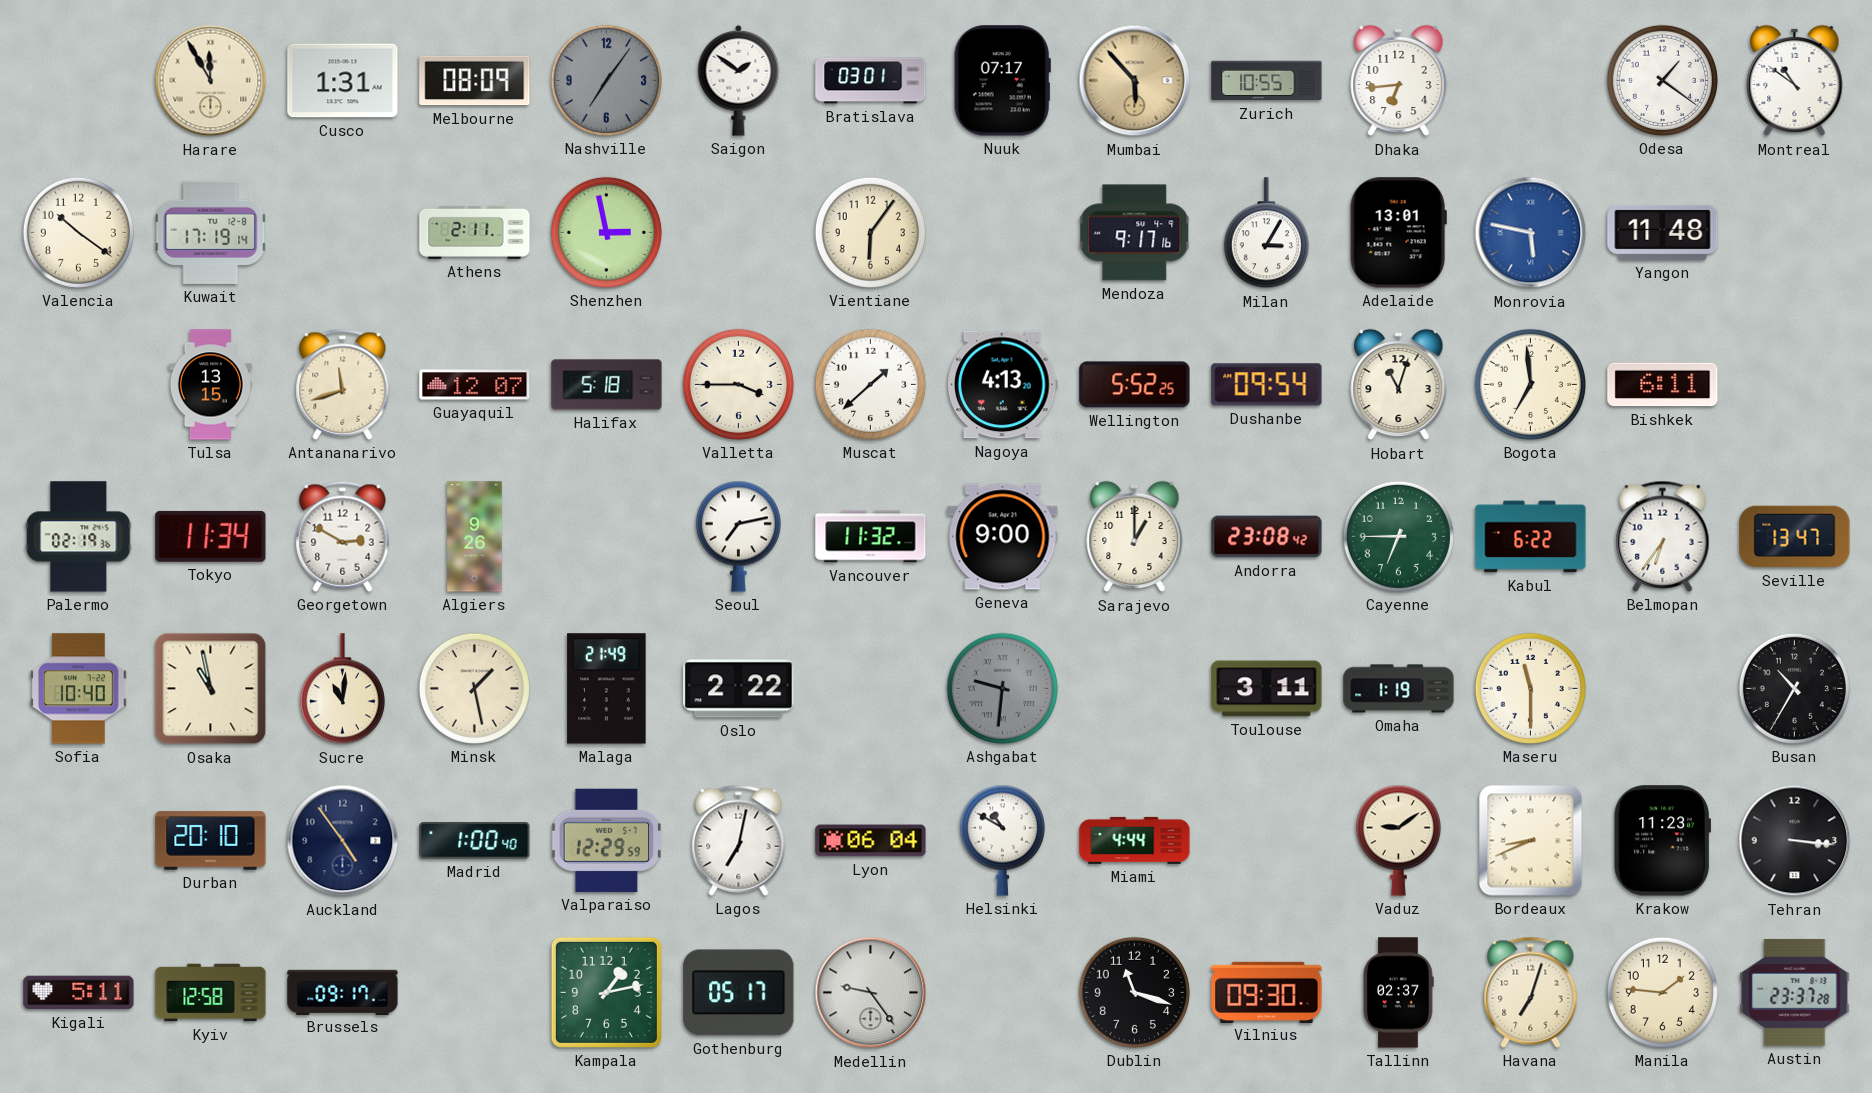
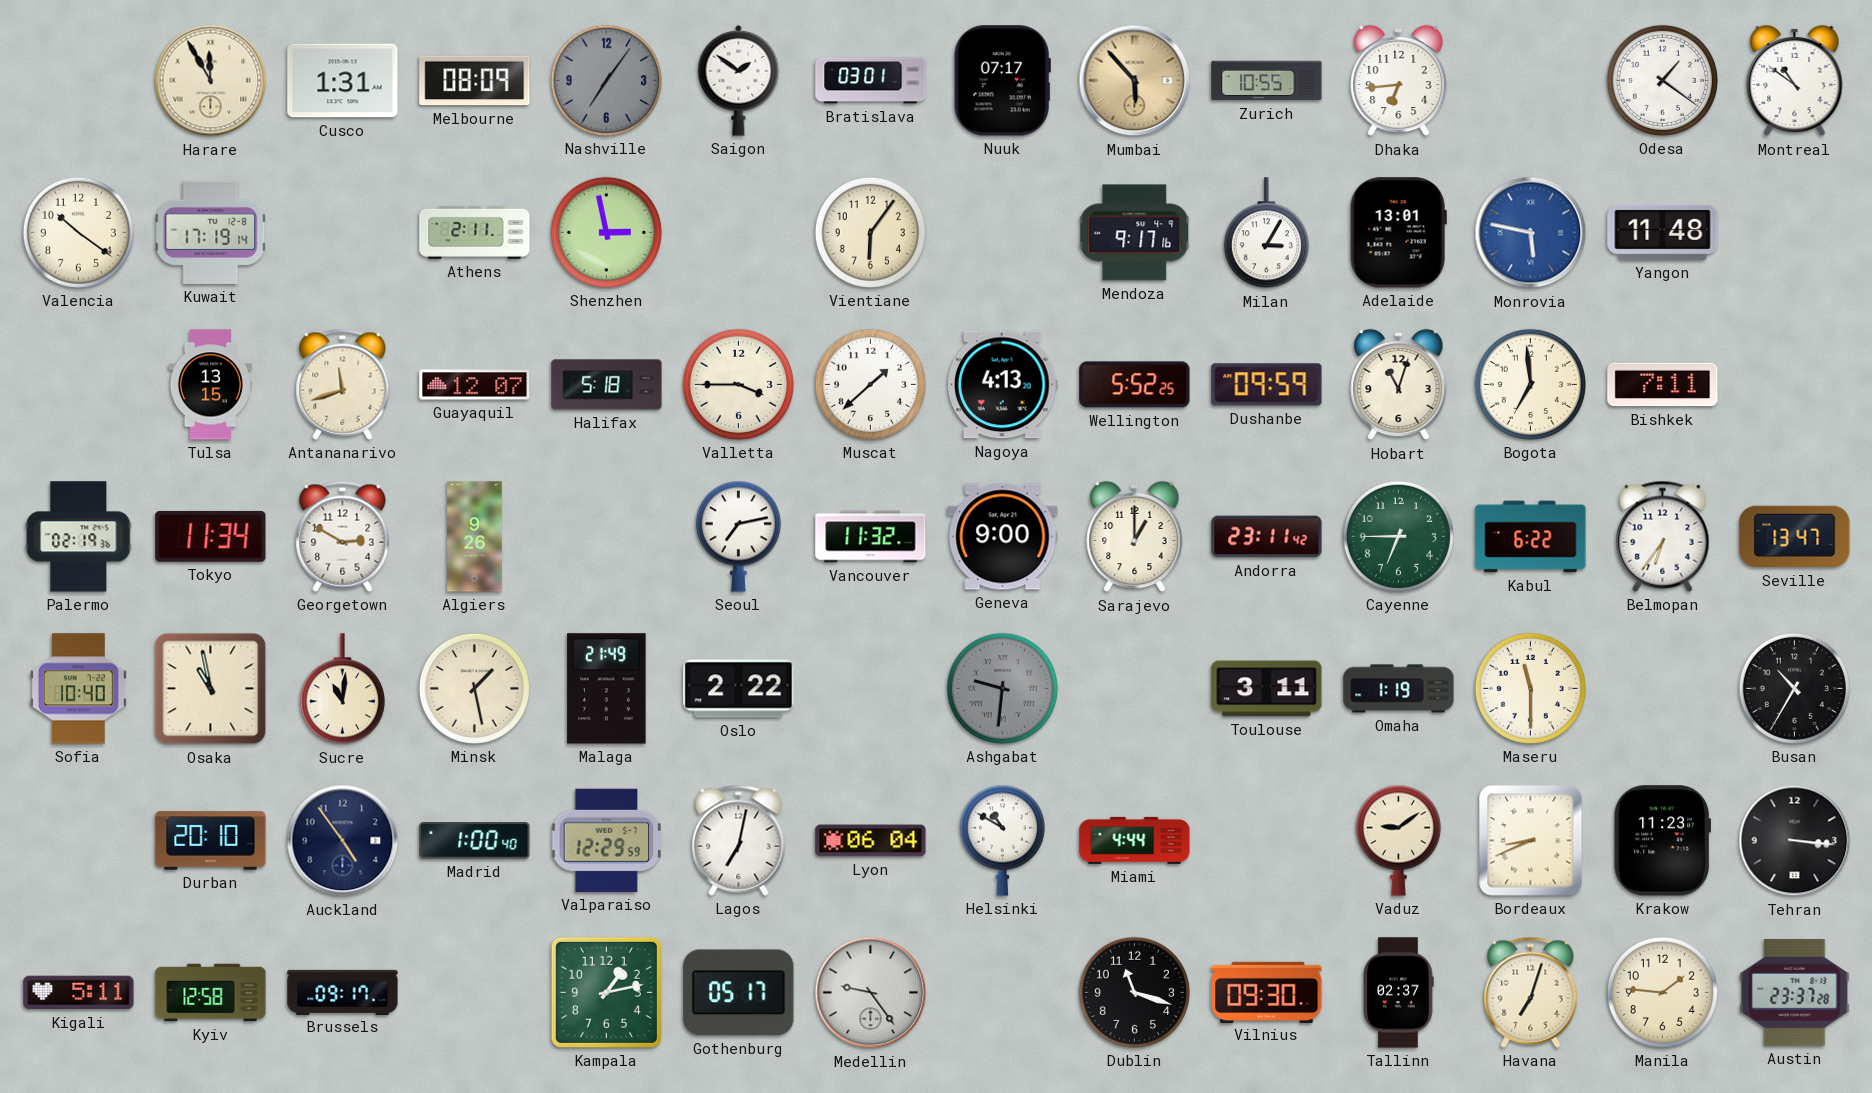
Dushanbe: 09:54 -> 09:59 (1267, 385)
Bishkek: 6:11 -> 7:11 (1663, 385)
Andorra: 23:08 -> 23:11 (1267, 537)
